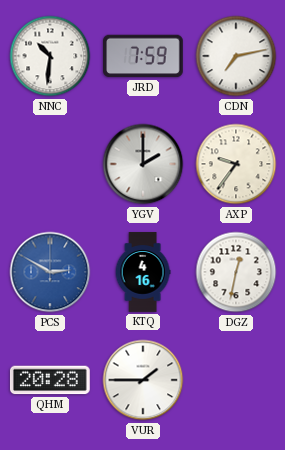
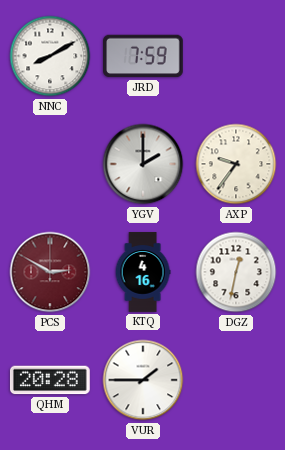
NNC: 10:31 -> 8:10 (50, 56)
CDN: 7:13 -> none (236, 56)
PCS dial: blue -> burgundy (50, 272)
